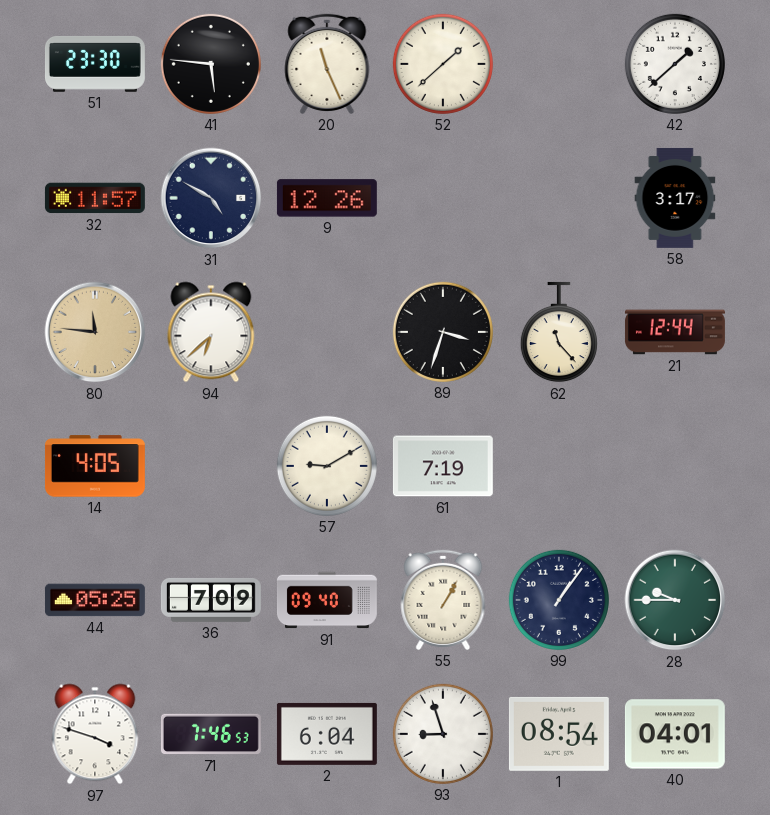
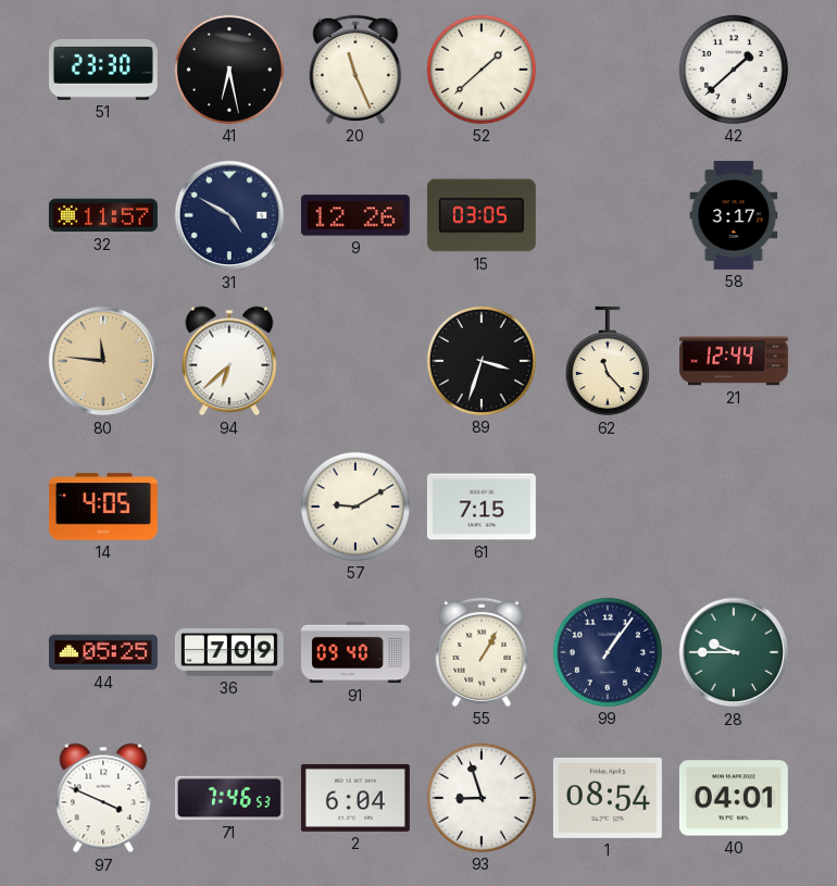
41: 5:46 -> 6:28 (229, 70)
15: none -> 03:05 (482, 215)
61: 7:19 -> 7:15 (482, 507)
97: 3:48 -> 3:49 (103, 798)
